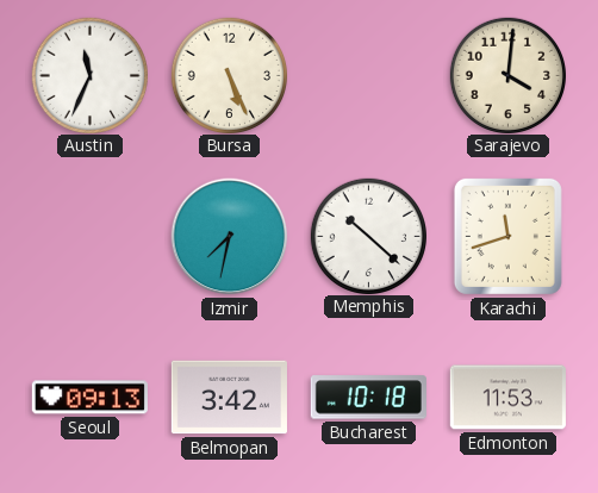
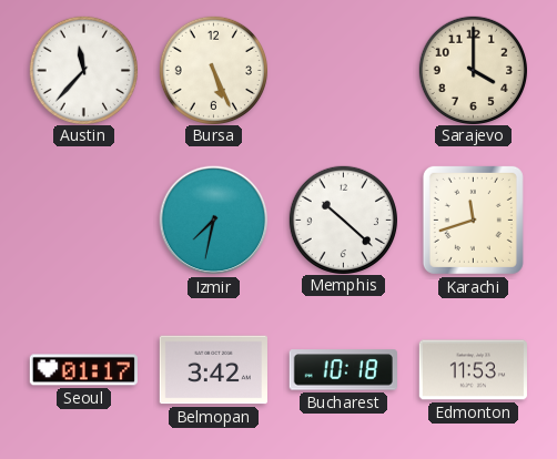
Austin: 11:34 -> 11:37 (83, 70)
Sarajevo: 4:01 -> 4:00 (473, 70)
Seoul: 09:13 -> 01:17 (83, 370)
